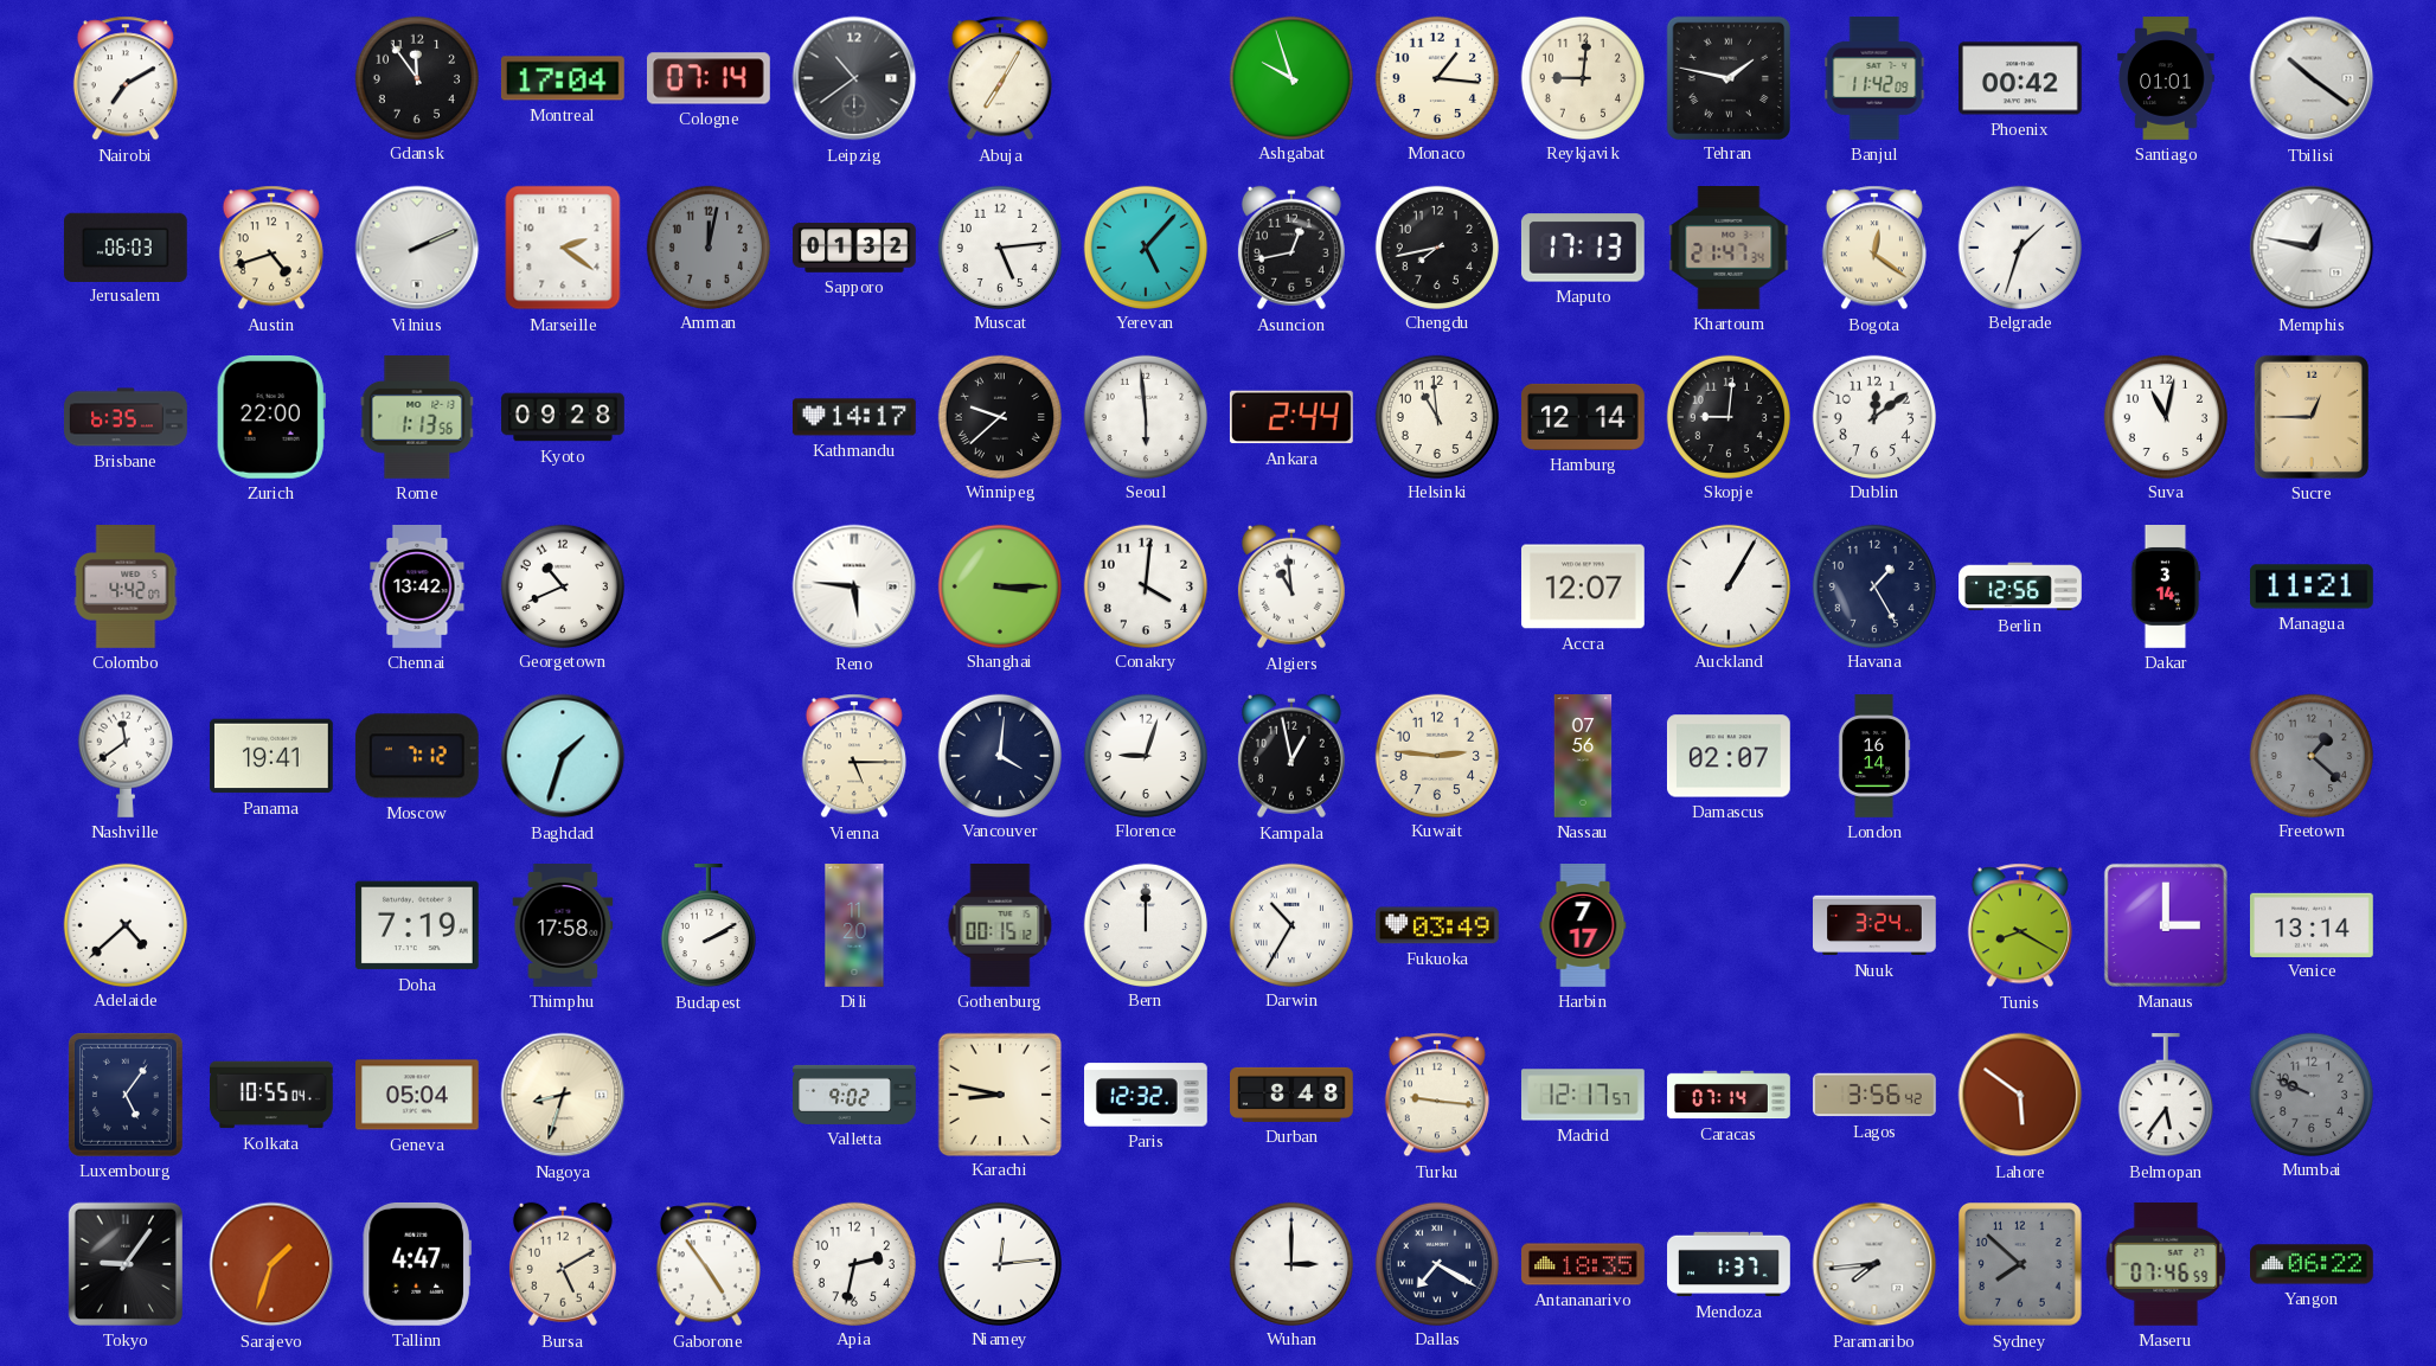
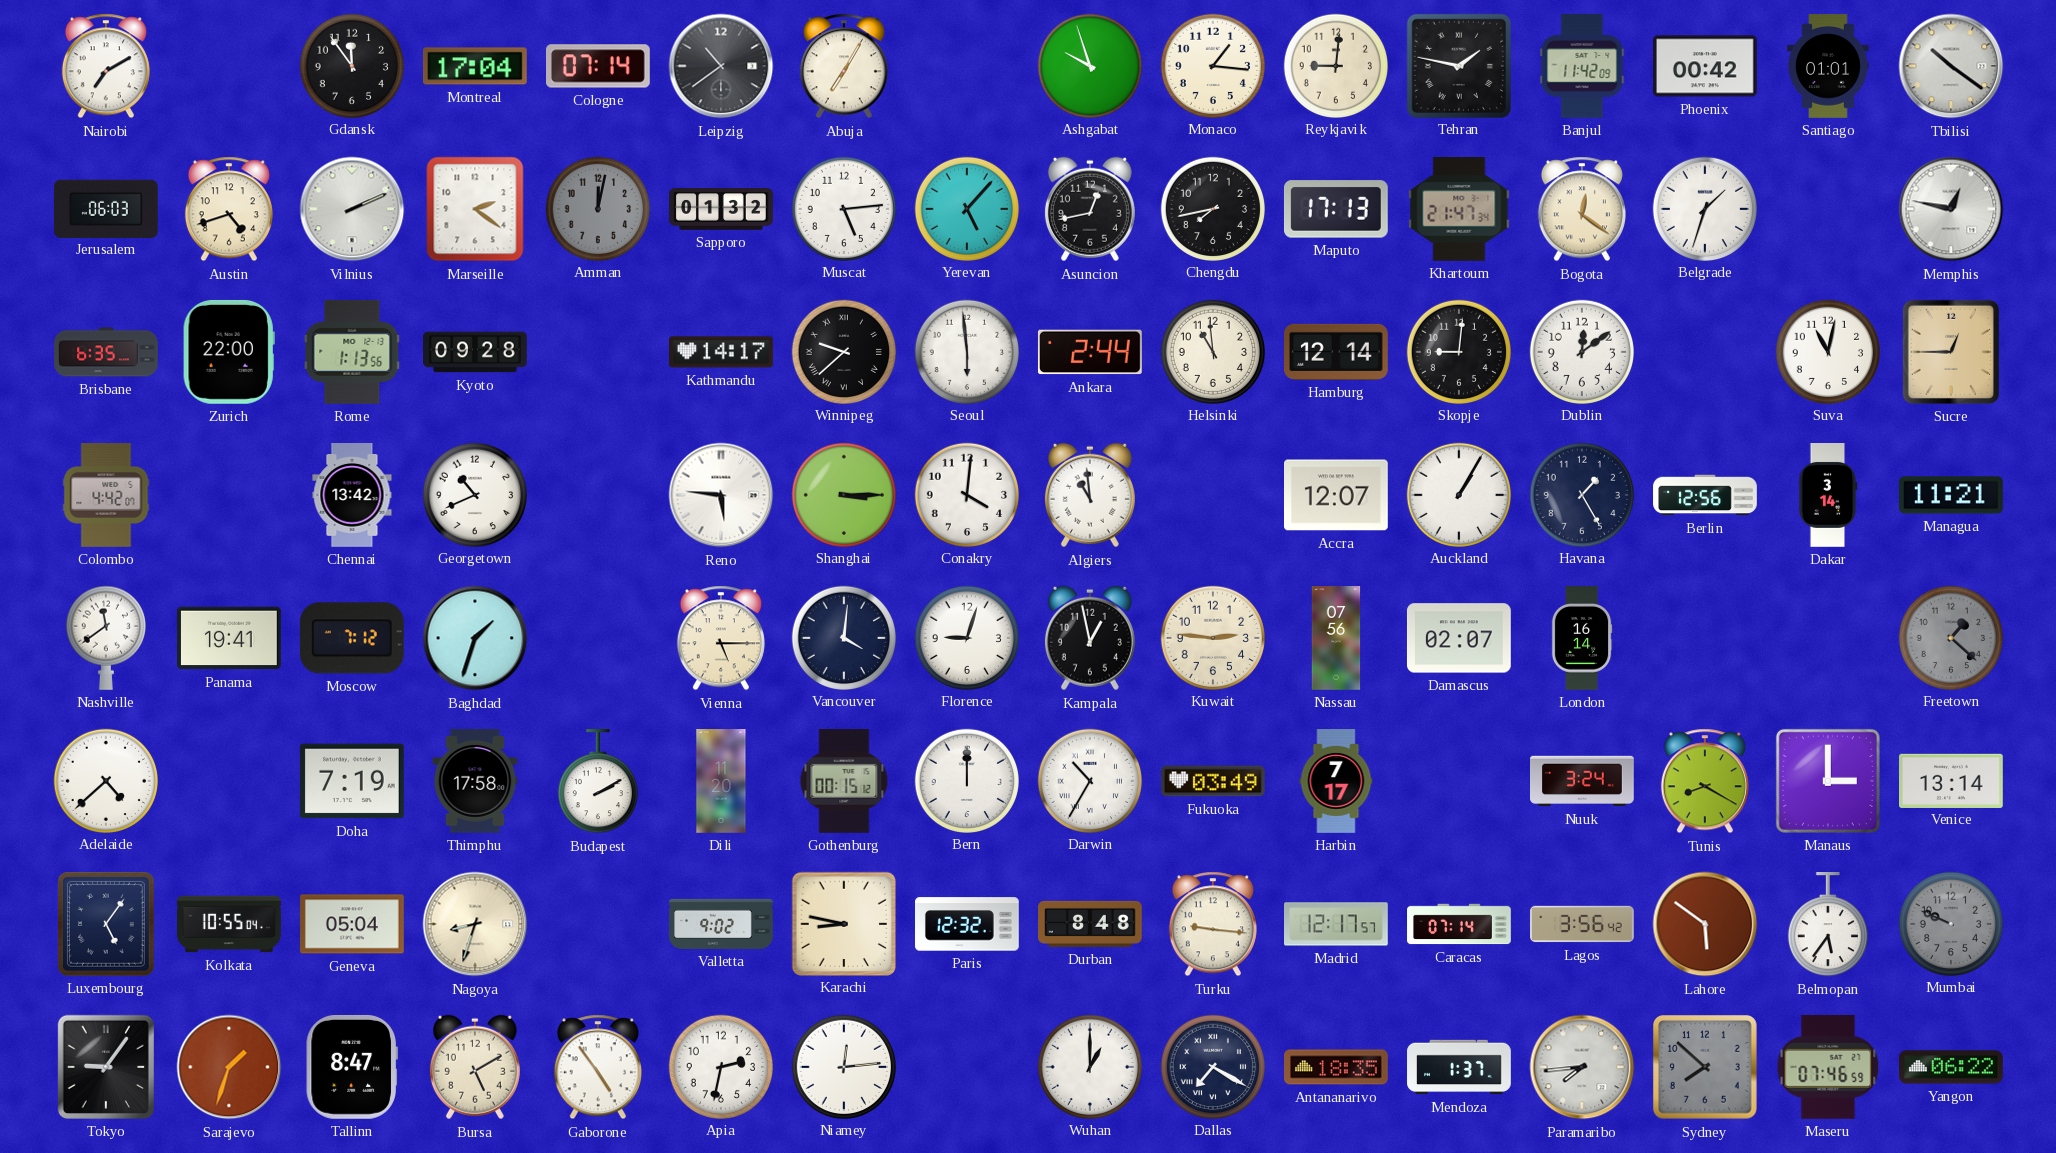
Tallinn: 4:47 -> 8:47 (352, 1067)
Wuhan: 3:00 -> 1:00 (1089, 1066)
